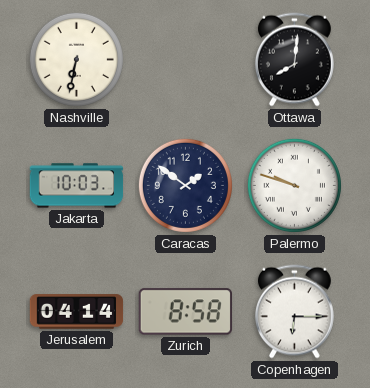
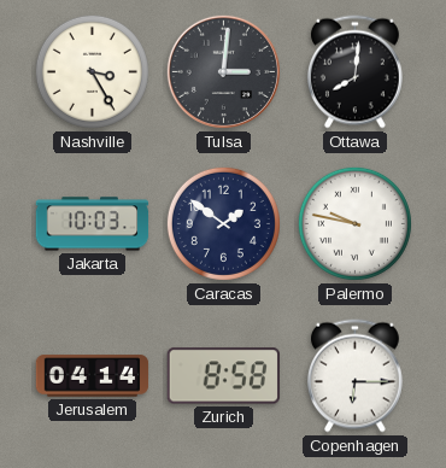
Nashville: 6:32 -> 3:25 (92, 71)
Tulsa: none -> 3:01 (223, 71)
Palermo: 9:48 -> 9:47 (354, 223)
